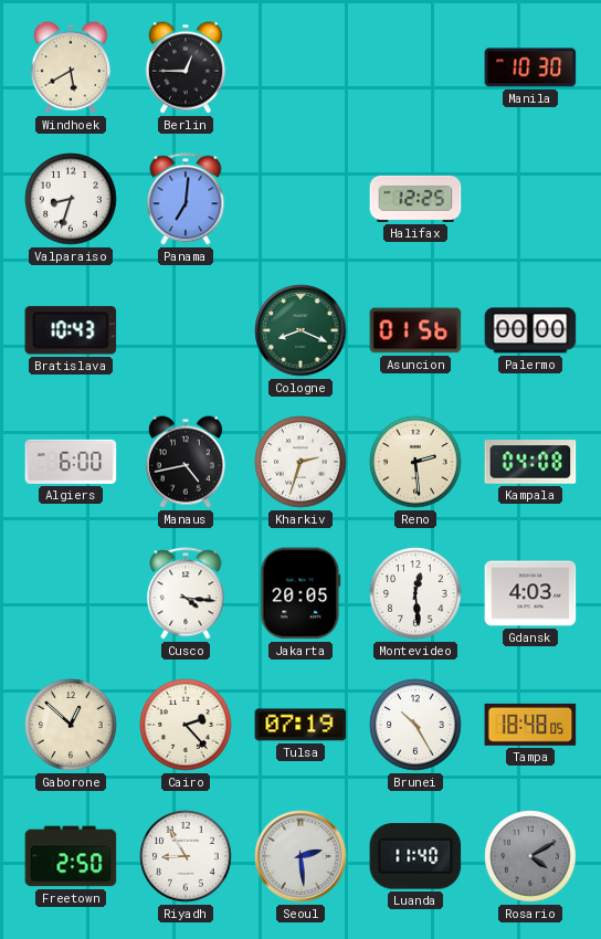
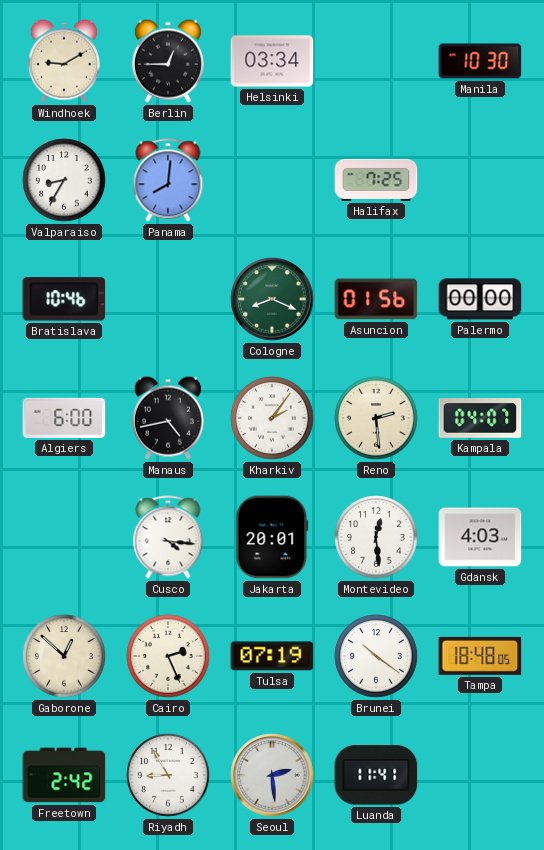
Windhoek: 5:40 -> 9:10 (64, 61)
Helsinki: none -> 03:34 (272, 61)
Valparaiso: 8:33 -> 8:35 (64, 180)
Panama: 7:01 -> 8:01 (168, 180)
Halifax: 12:25 -> 7:25 (376, 180)
Bratislava: 10:43 -> 10:46 (64, 299)
Kharkiv: 2:33 -> 2:06 (272, 418)
Kampala: 04:08 -> 04:07 (480, 418)
Jakarta: 20:05 -> 20:01 (272, 537)
Cairo: 2:23 -> 2:26 (168, 656)
Brunei: 10:25 -> 10:21 (376, 656)
Freetown: 2:50 -> 2:42 (64, 775)
Luanda: 11:40 -> 11:41 (376, 775)
Rosario: 4:10 -> none (530, 856)
